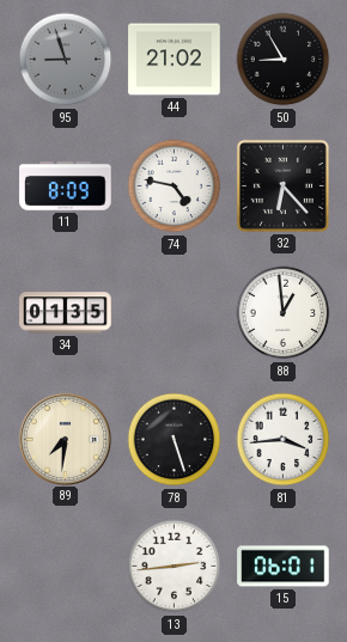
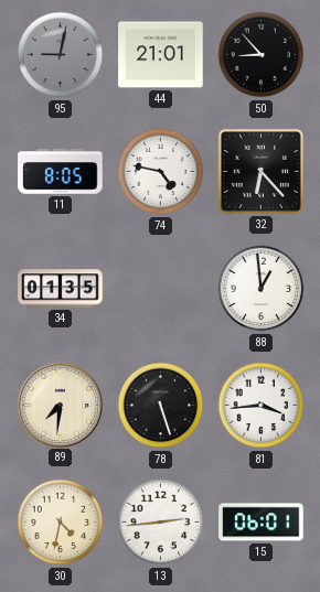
95: 8:57 -> 9:02 (61, 55)
44: 21:02 -> 21:01 (161, 55)
50: 8:55 -> 8:53 (262, 55)
11: 8:09 -> 8:05 (61, 172)
30: none -> 4:32 (61, 523)
